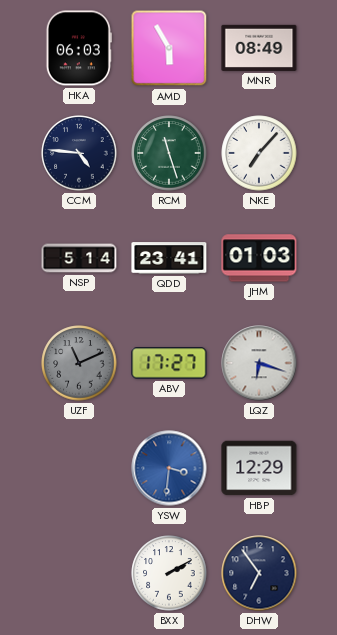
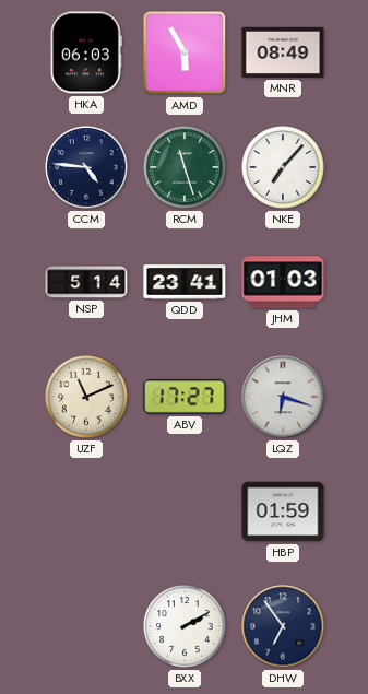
UZF dial: grey -> cream (86, 397)
YSW: 3:31 -> none (169, 468)
HBP: 12:29 -> 01:59 (283, 511)
